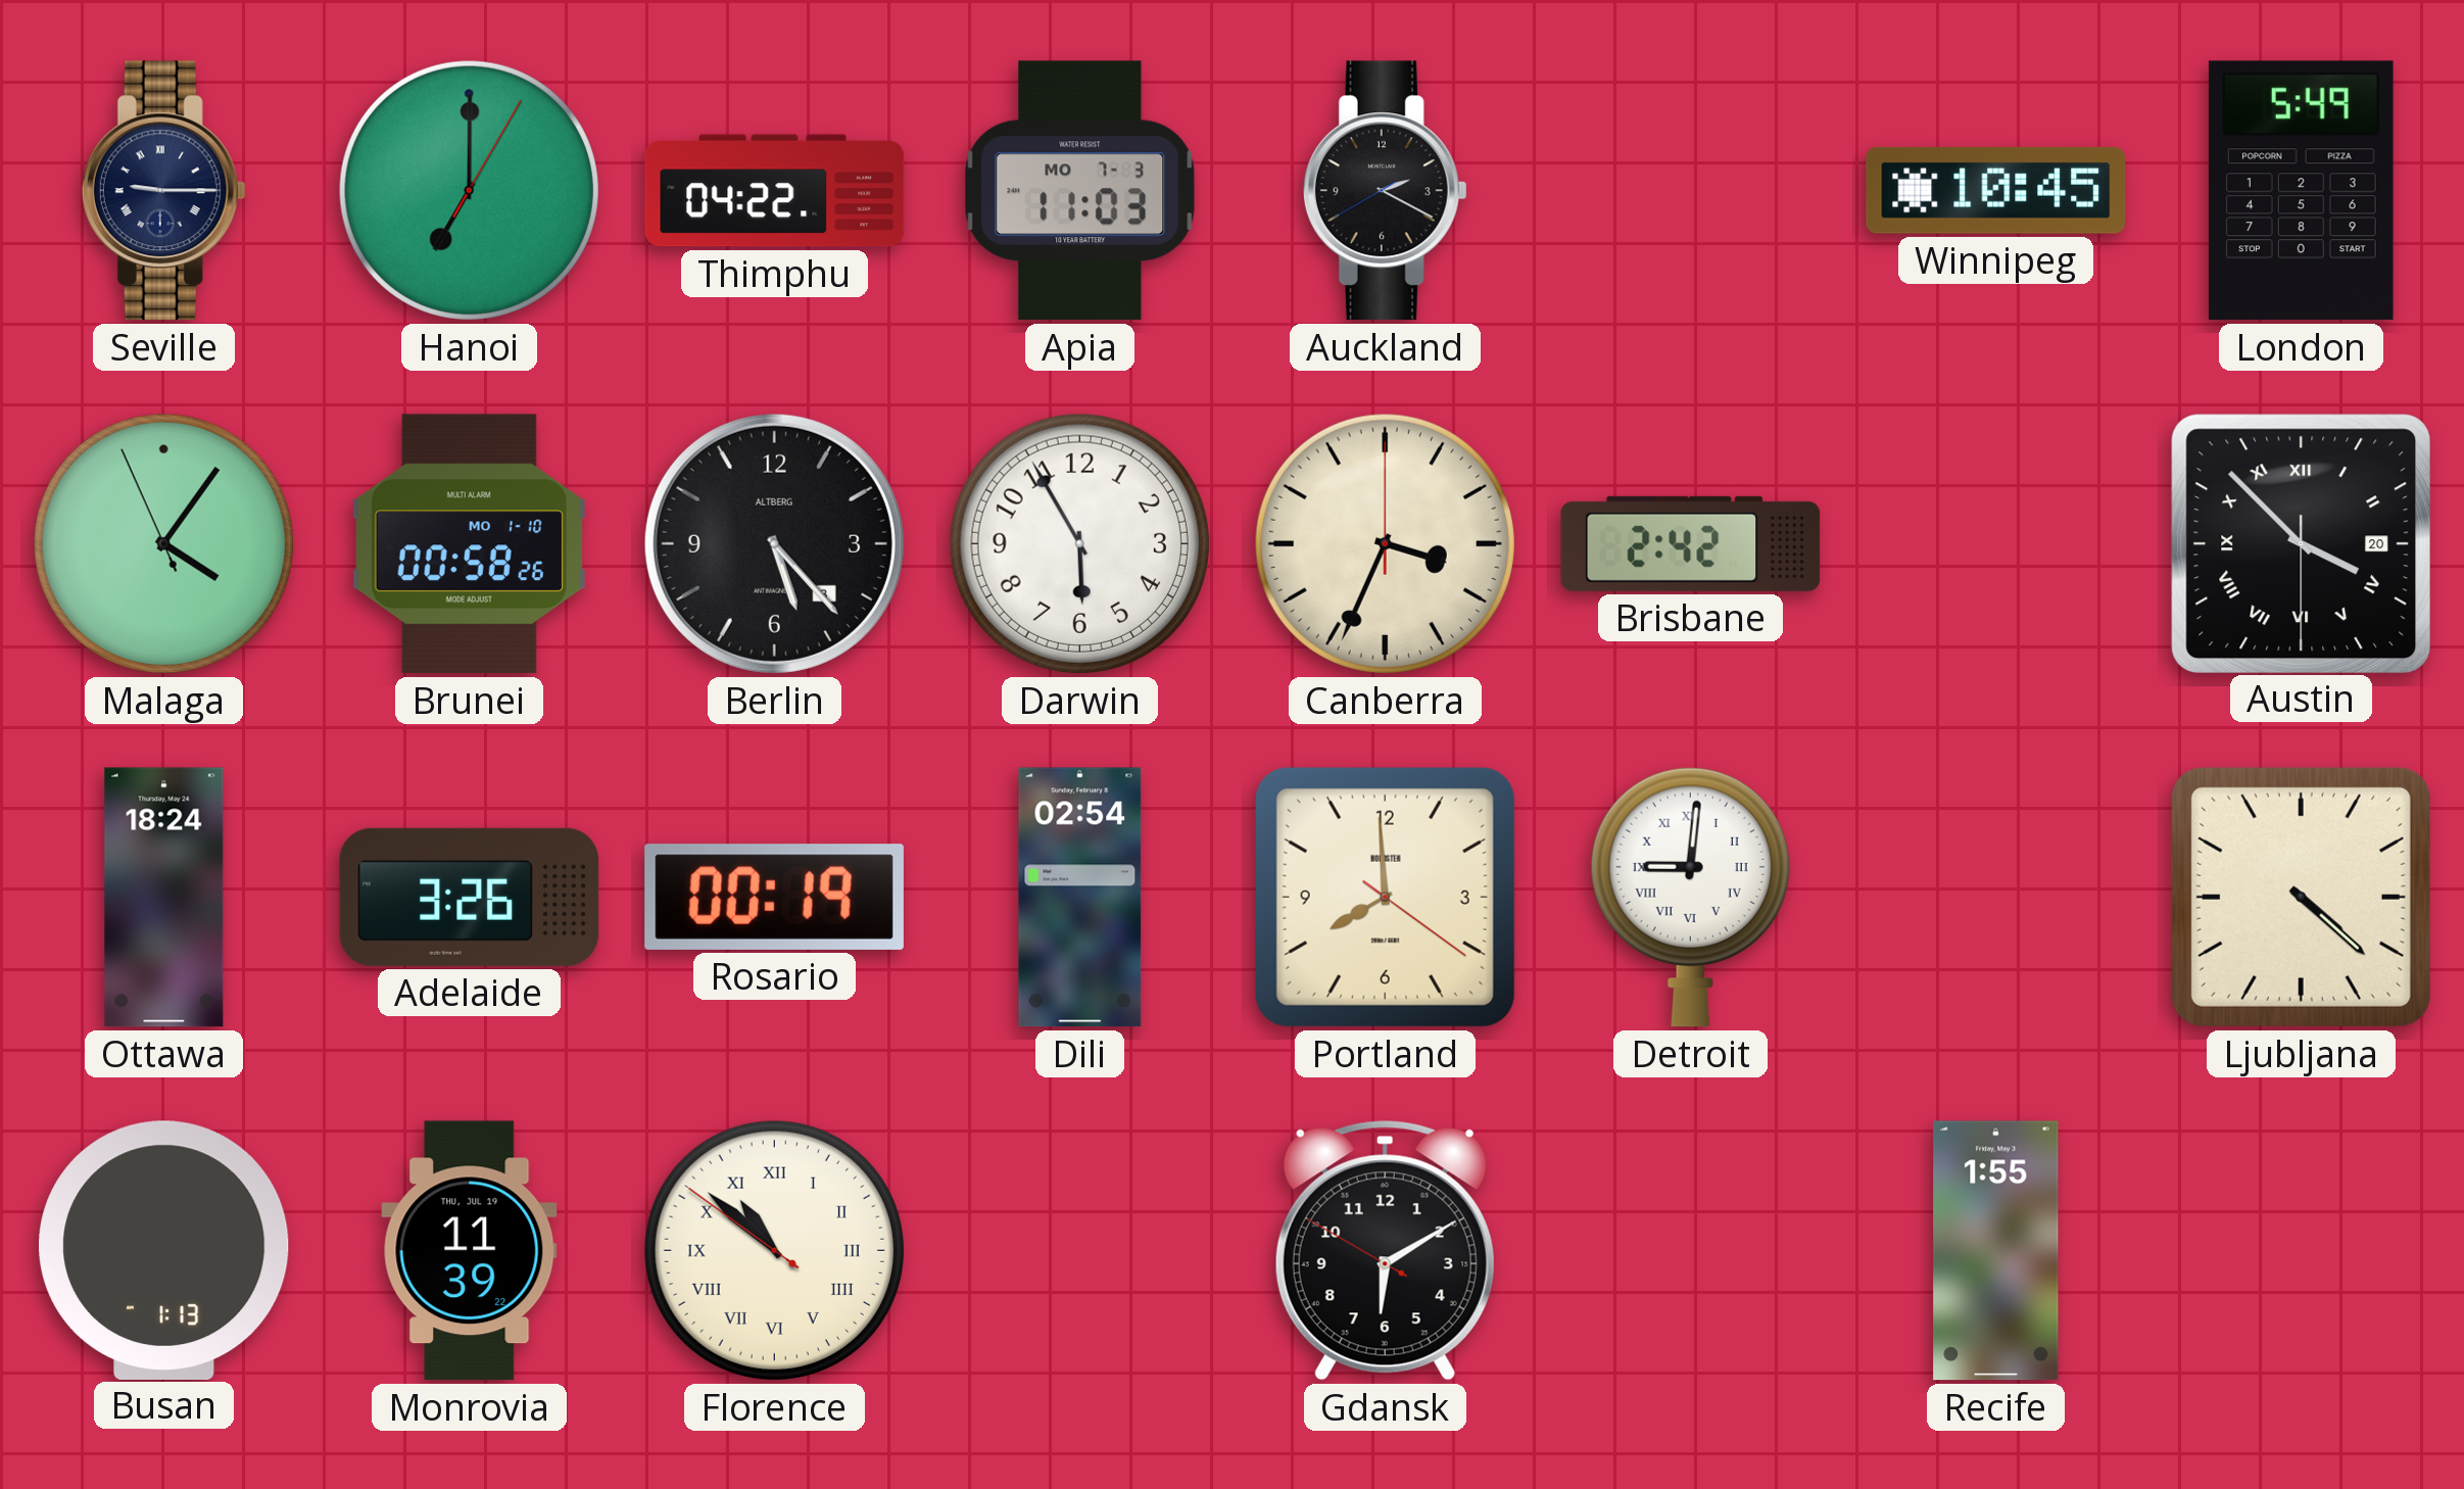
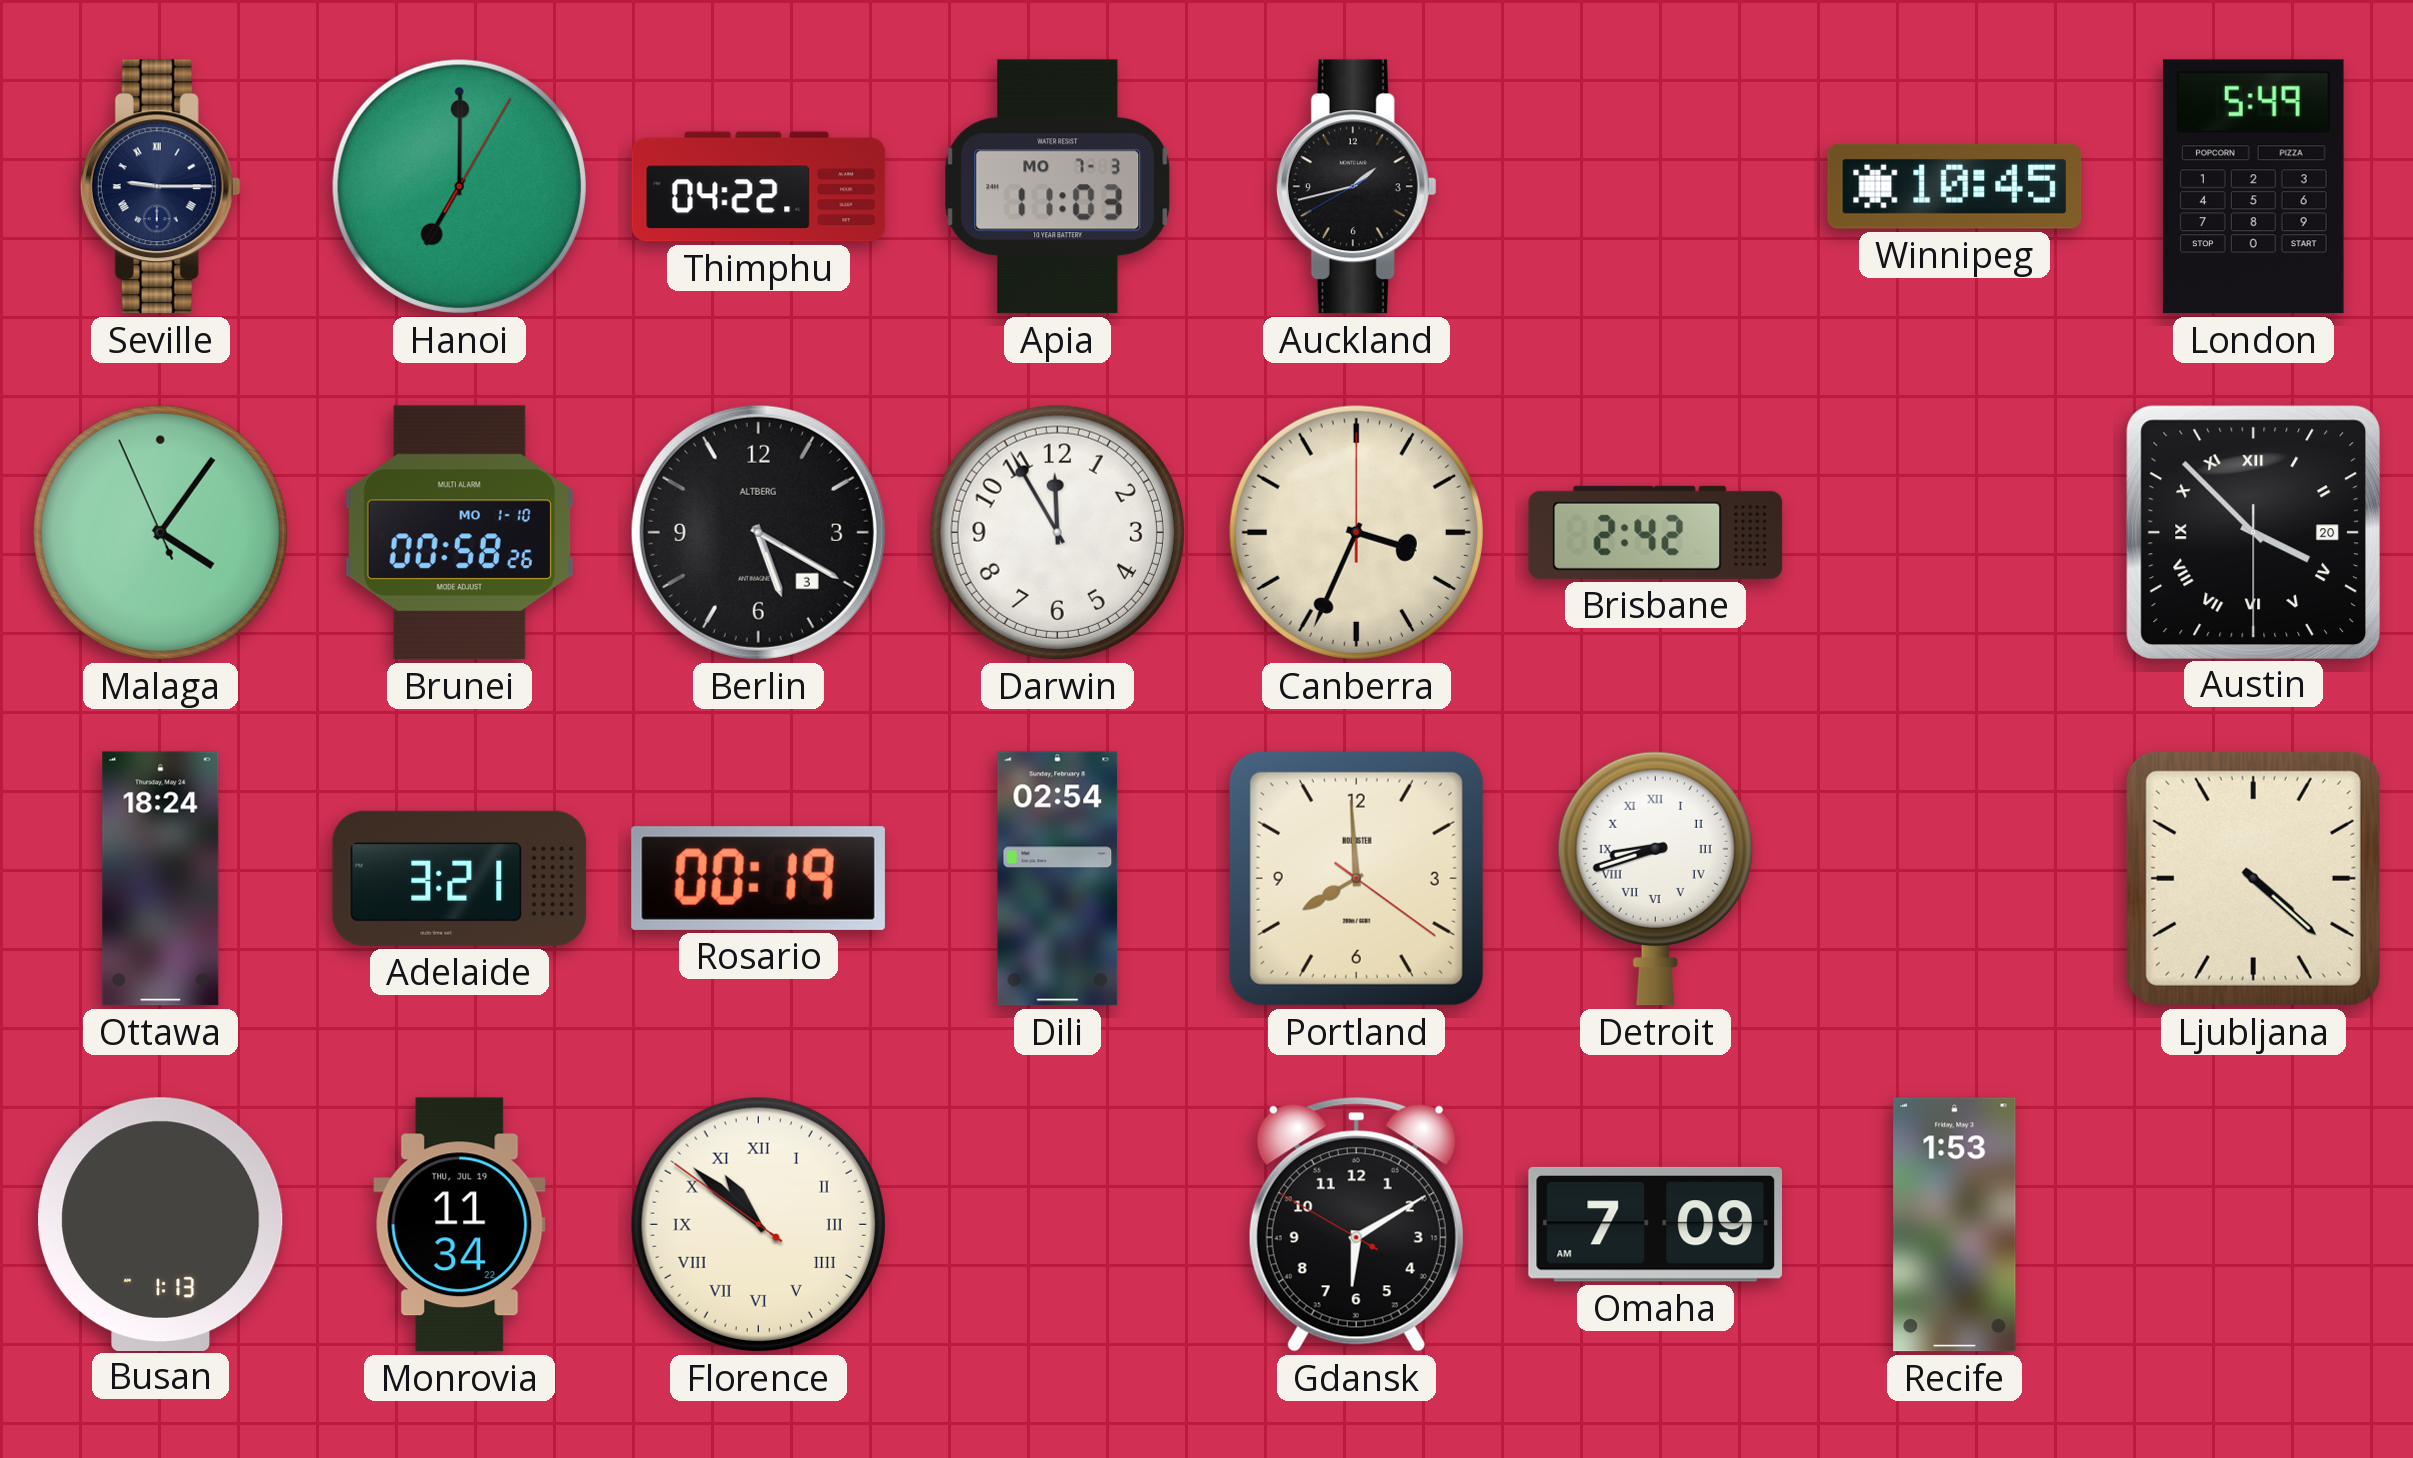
Auckland: 2:19 -> 1:42 (1356, 187)
Berlin: 5:23 -> 5:20 (758, 532)
Darwin: 5:55 -> 11:55 (1057, 532)
Adelaide: 3:26 -> 3:21 (460, 878)
Detroit: 9:01 -> 8:42 (1655, 878)
Monrovia: 11:39 -> 11:34 (460, 1225)
Omaha: none -> 7:09 (1655, 1224)
Recife: 1:55 -> 1:53 (1955, 1225)
